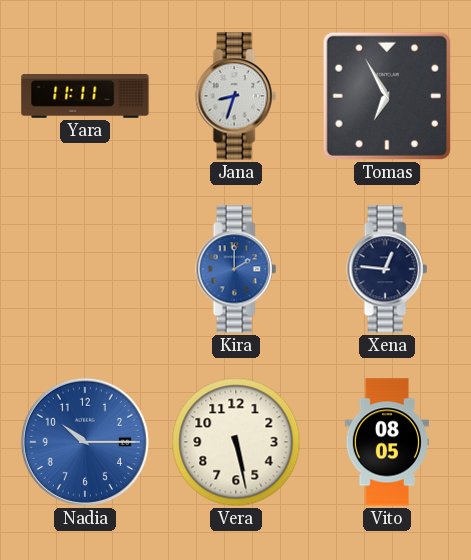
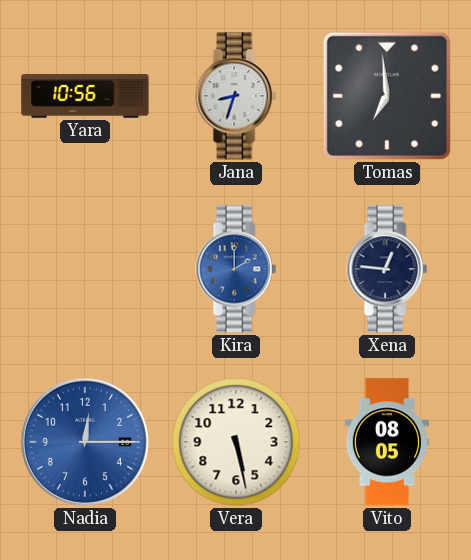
Yara: 11:11 -> 10:56 (85, 96)
Tomas: 6:55 -> 6:59 (387, 96)
Nadia: 10:15 -> 12:15 (85, 442)
